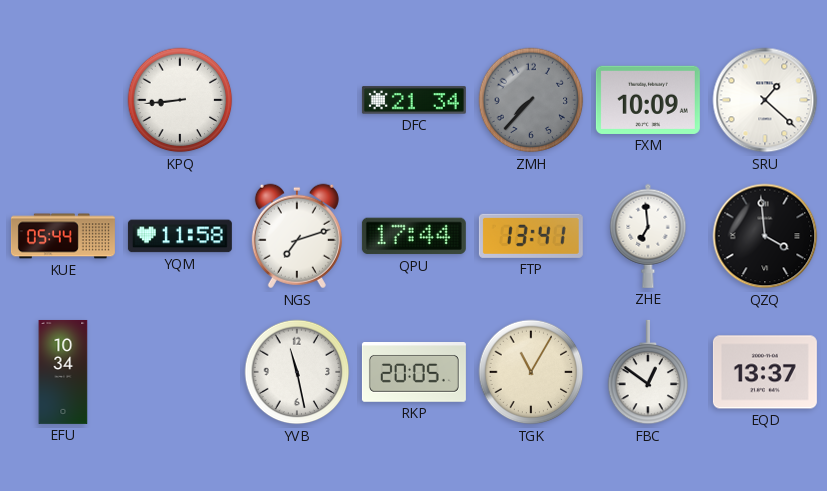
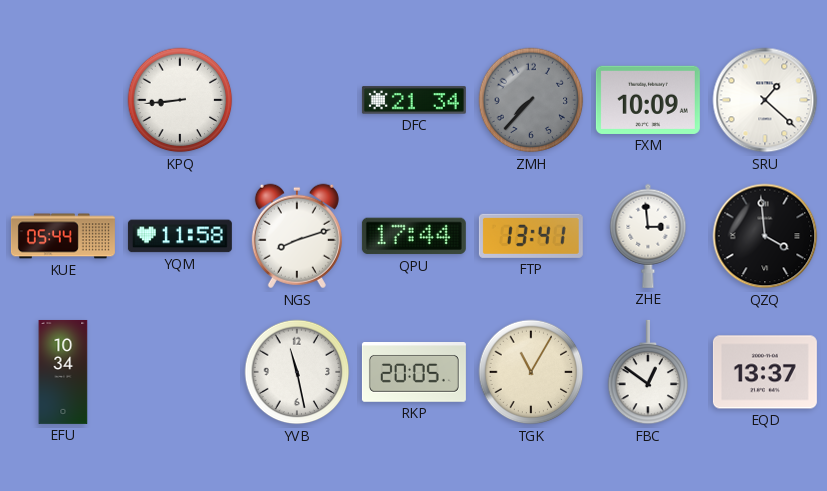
NGS: 7:12 -> 8:12 (297, 236)
ZHE: 6:59 -> 2:59 (648, 236)
